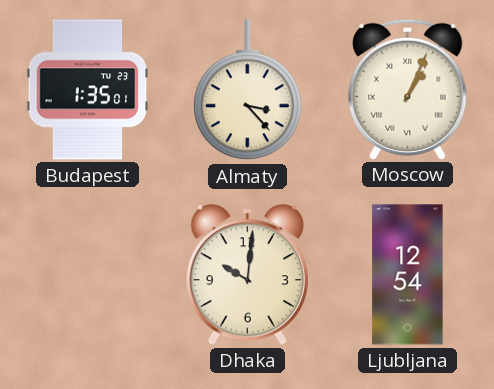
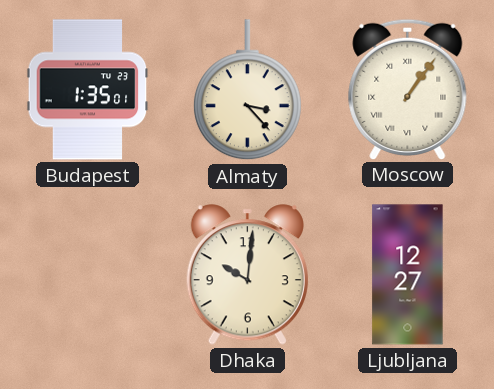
Moscow: 1:04 -> 1:06 (408, 89)
Ljubljana: 12:54 -> 12:27 (408, 275)
